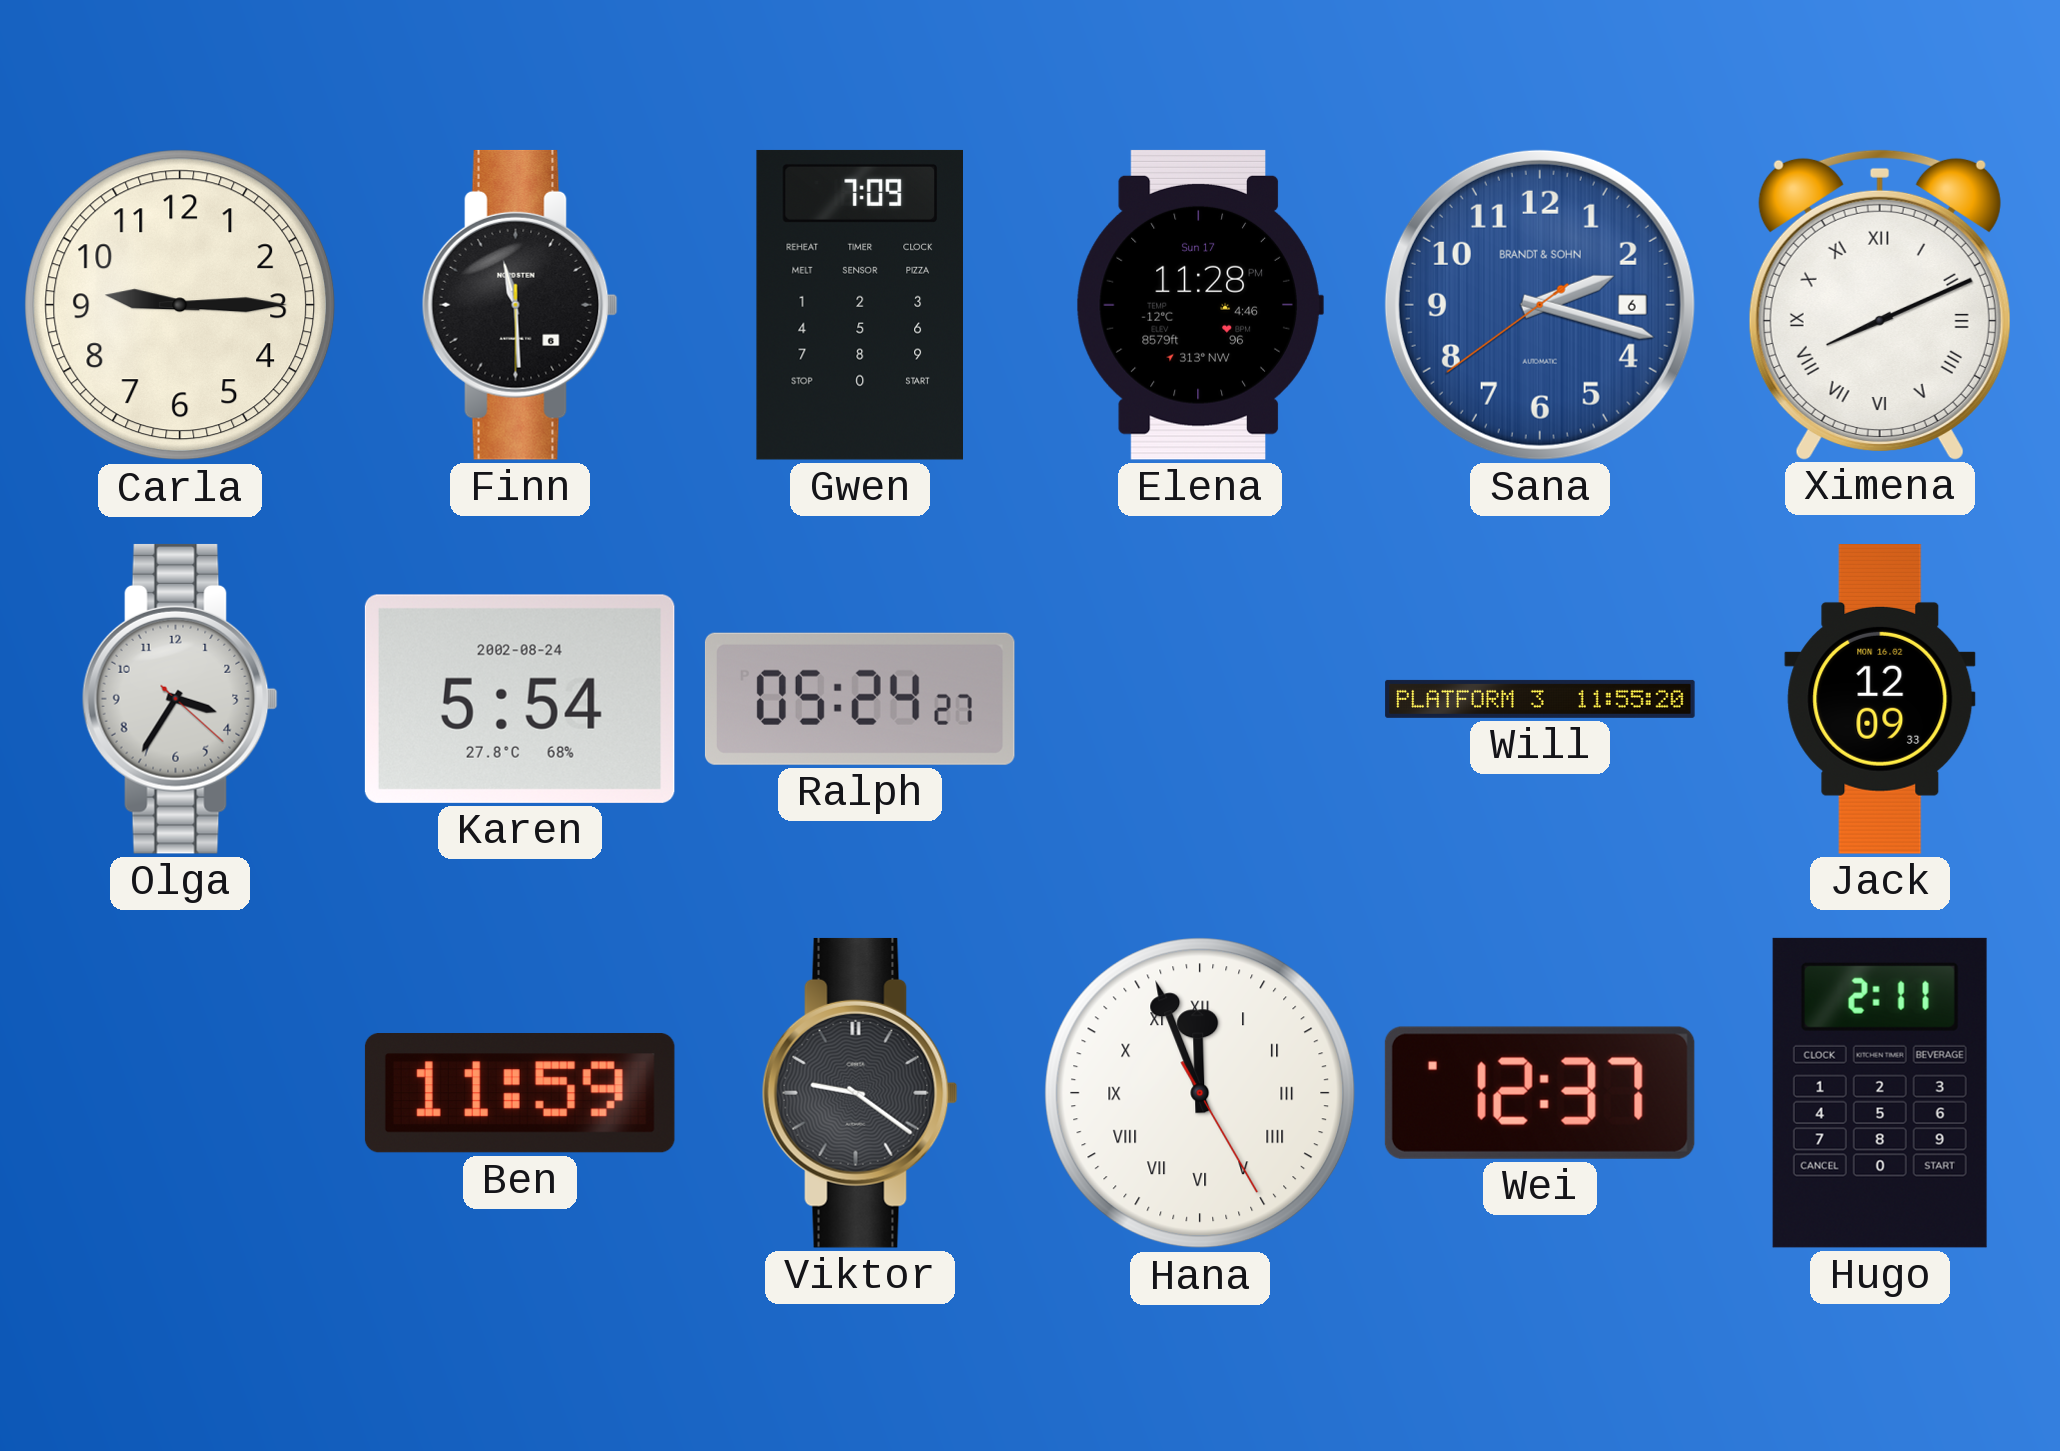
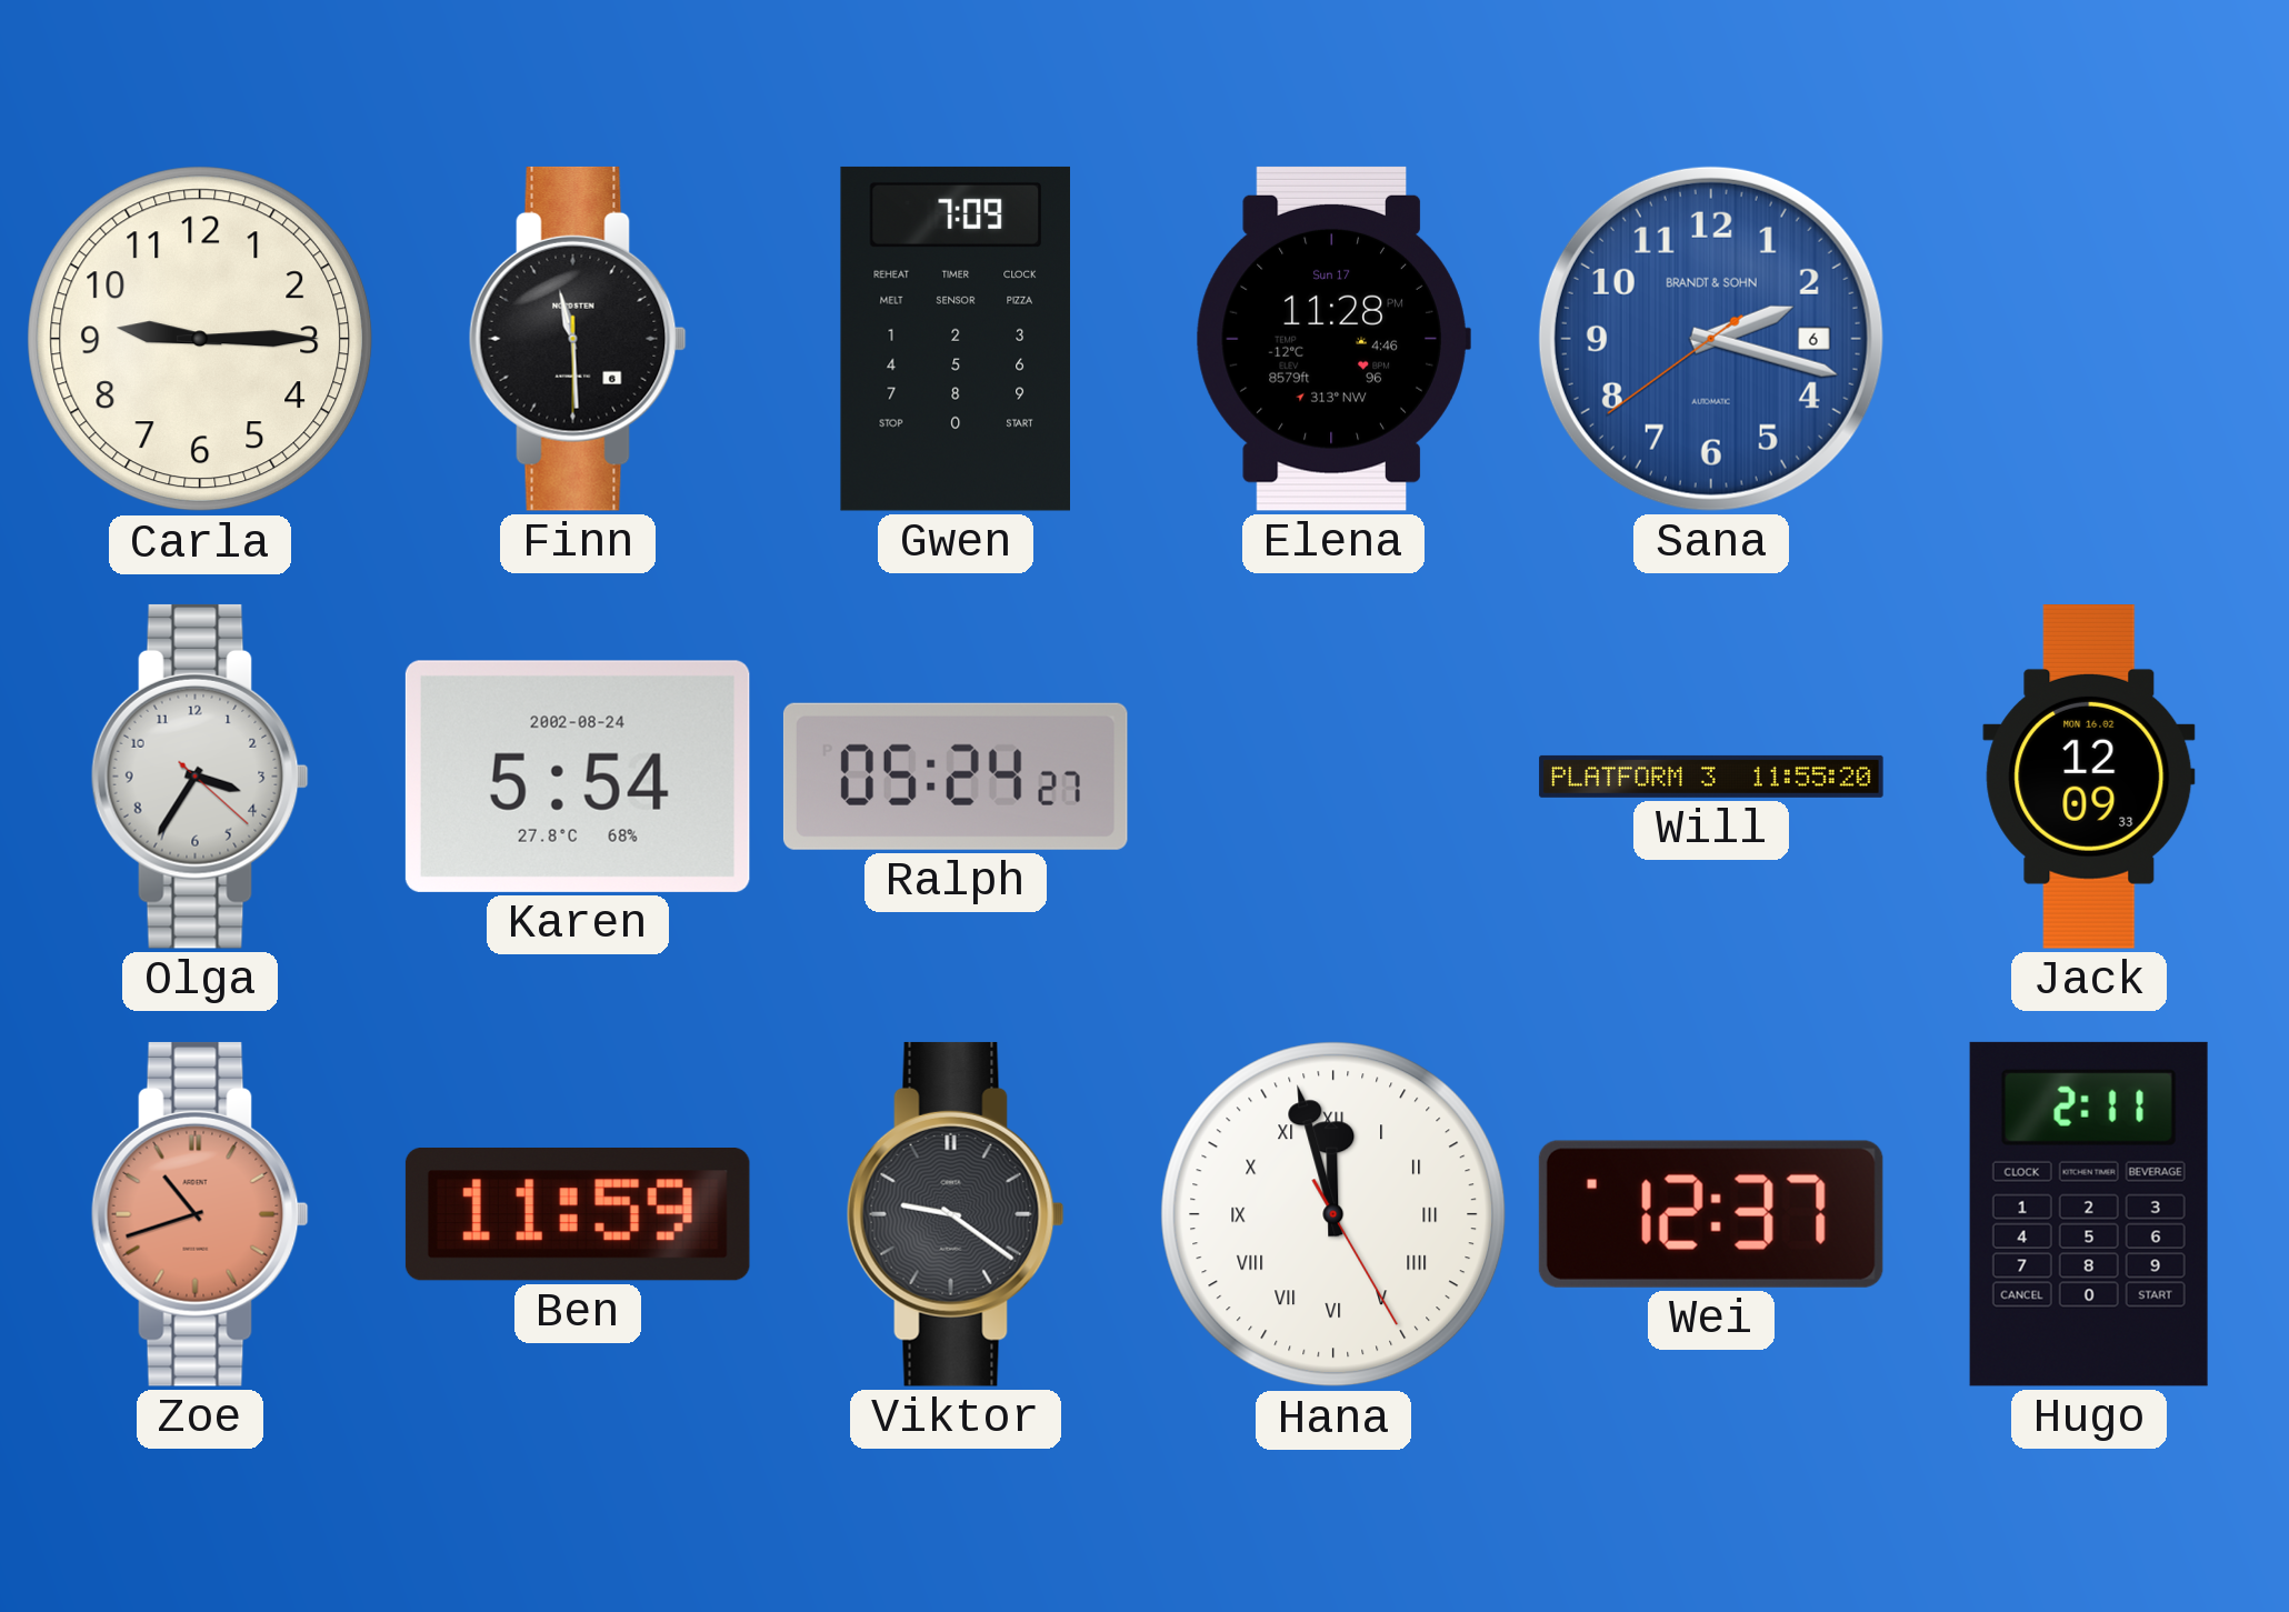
Ximena: 8:11 -> none (1880, 304)
Zoe: none -> 10:42 (200, 1214)
Hana: 11:56 -> 11:57 (1333, 1214)
